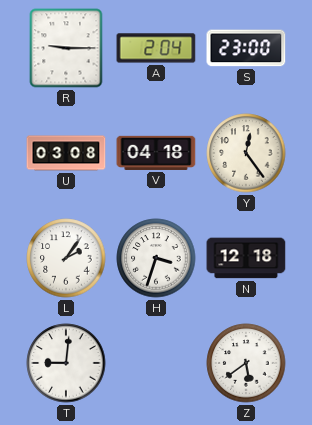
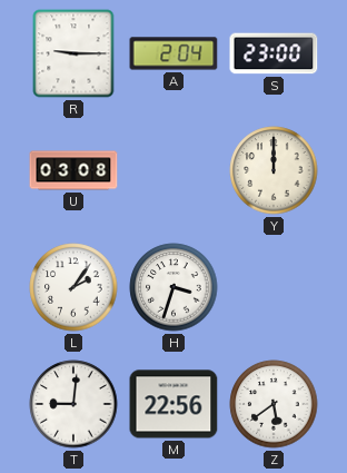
V: 04:18 -> none (156, 153)
Y: 12:24 -> 12:00 (274, 170)
N: 12:18 -> none (246, 258)
M: none -> 22:56 (173, 404)
